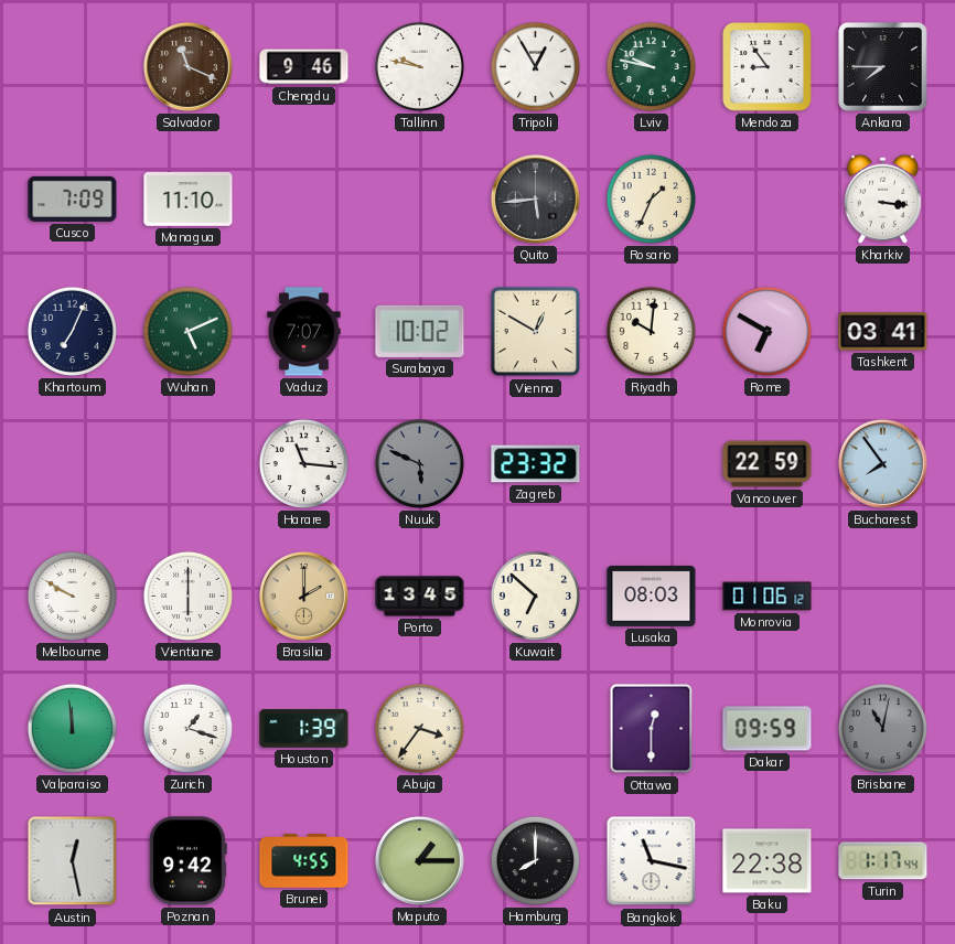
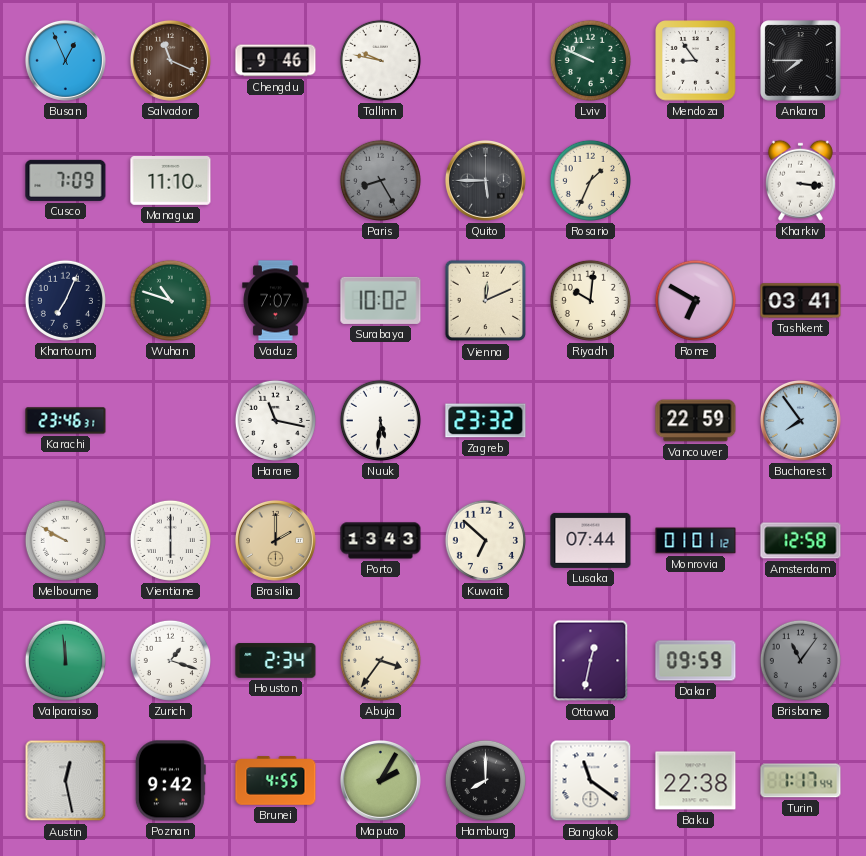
Busan: none -> 12:56 (65, 60)
Tripoli: 12:55 -> none (535, 66)
Lviv: 9:47 -> 9:49 (590, 60)
Paris: none -> 8:25 (380, 180)
Quito: 5:44 -> 5:45 (485, 180)
Wuhan: 5:11 -> 10:48 (170, 300)
Vienna: 12:50 -> 12:11 (486, 301)
Karachi: none -> 23:46 (66, 421)
Harare: 11:16 -> 11:17 (275, 420)
Nuuk: 5:49 -> 5:31 (380, 420)
Nuuk dial: grey -> white (380, 420)
Porto: 13:45 -> 13:43 (381, 541)
Lusaka: 08:03 -> 07:44 (591, 540)
Monrovia: 01:06 -> 01:01 (696, 541)
Amsterdam: none -> 12:58 (801, 541)
Houston: 1:39 -> 2:34 (276, 661)
Ottawa: 12:30 -> 12:32 (591, 661)
Brisbane: 11:02 -> 11:06 (800, 660)
Maputo: 1:15 -> 2:05 (380, 780)
Bangkok: 11:17 -> 11:21 (591, 781)
